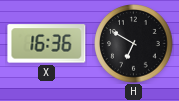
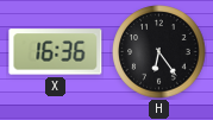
H: 6:50 -> 6:24 (159, 52)
